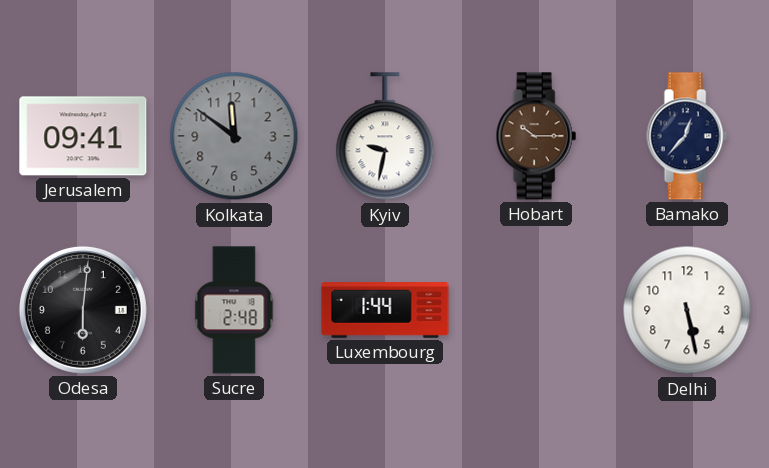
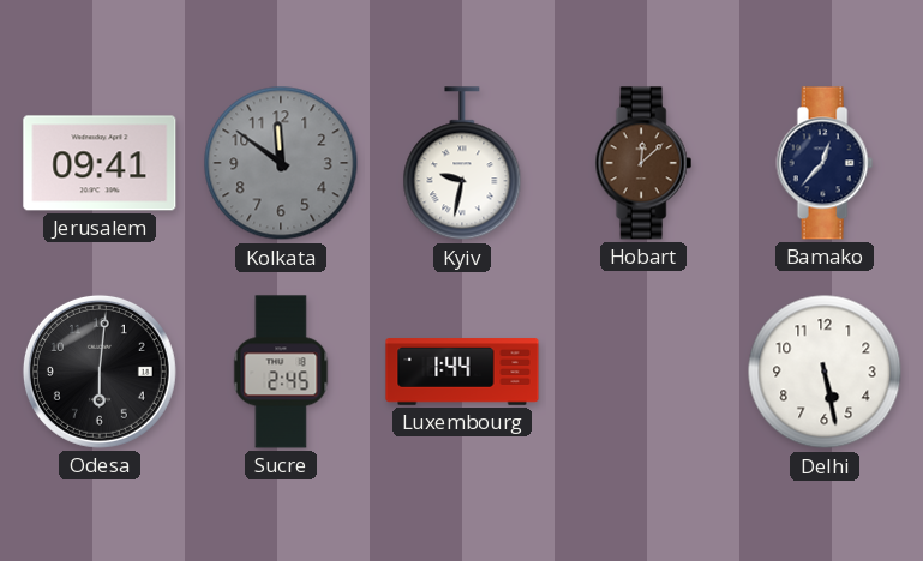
Hobart: 10:15 -> 12:08 (643, 163)
Sucre: 2:48 -> 2:45 (281, 372)
